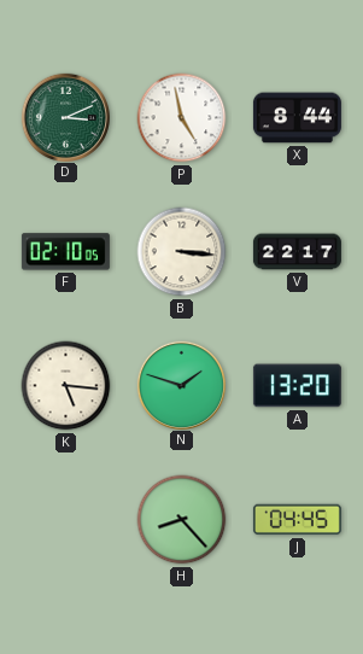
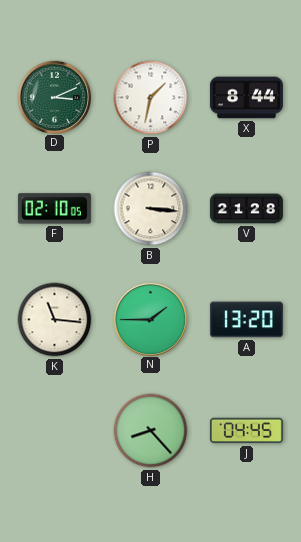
P: 4:58 -> 1:32 (151, 98)
V: 22:17 -> 21:28 (246, 209)
K: 5:16 -> 11:16 (55, 320)
N: 1:48 -> 1:45 (150, 319)
